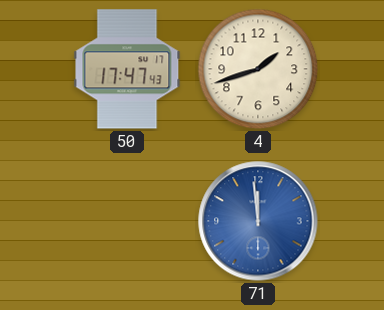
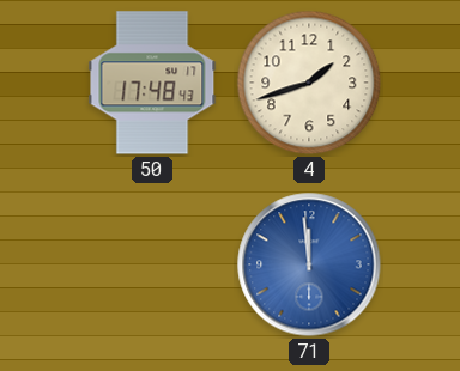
50: 17:47 -> 17:48 (152, 83)
